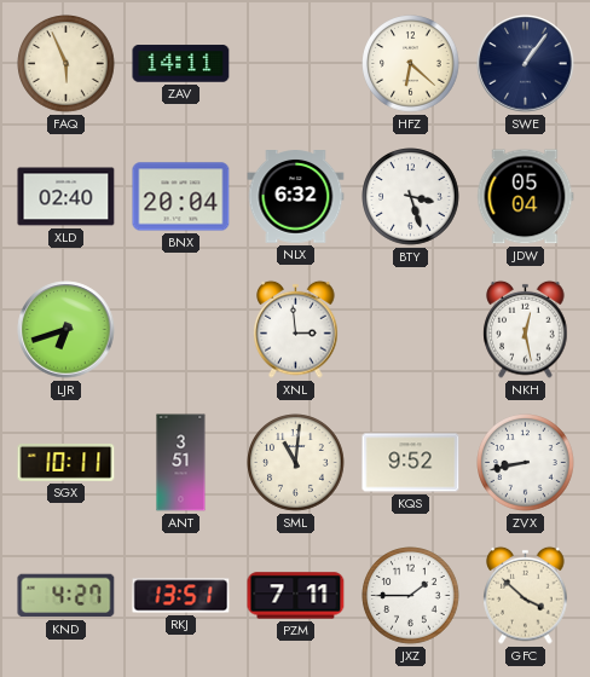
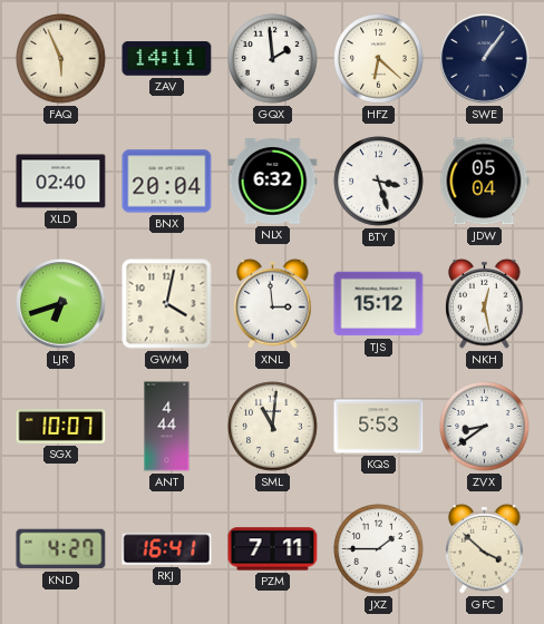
GQX: none -> 1:59 (273, 59)
GWM: none -> 4:02 (167, 304)
TJS: none -> 15:12 (379, 304)
SGX: 10:11 -> 10:07 (61, 427)
ANT: 3:51 -> 4:44 (167, 427)
KQS: 9:52 -> 5:53 (379, 427)
ZVX: 8:43 -> 8:39 (485, 427)
RKJ: 13:51 -> 16:41 (167, 549)
